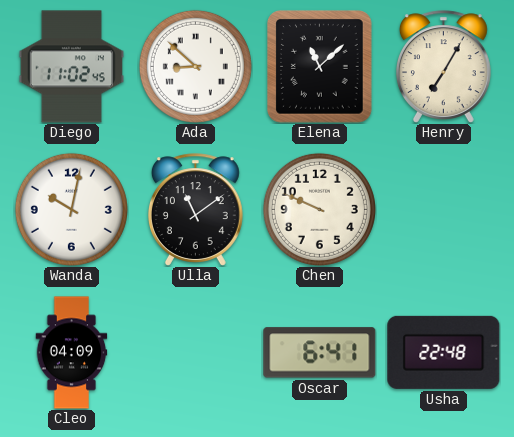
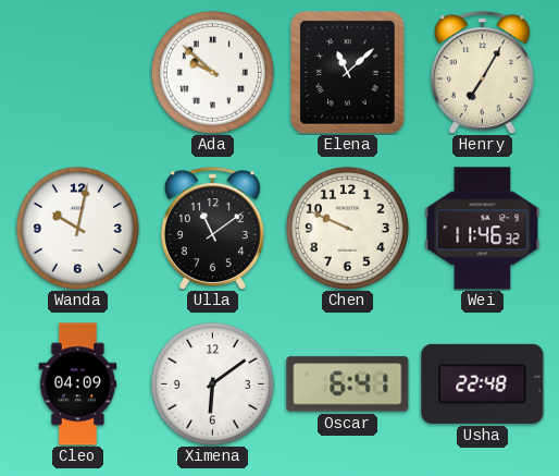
Diego: 11:02 -> none (71, 67)
Ada: 8:52 -> 9:52 (212, 72)
Wei: none -> 11:46 (483, 229)
Ximena: none -> 6:09 (212, 383)
